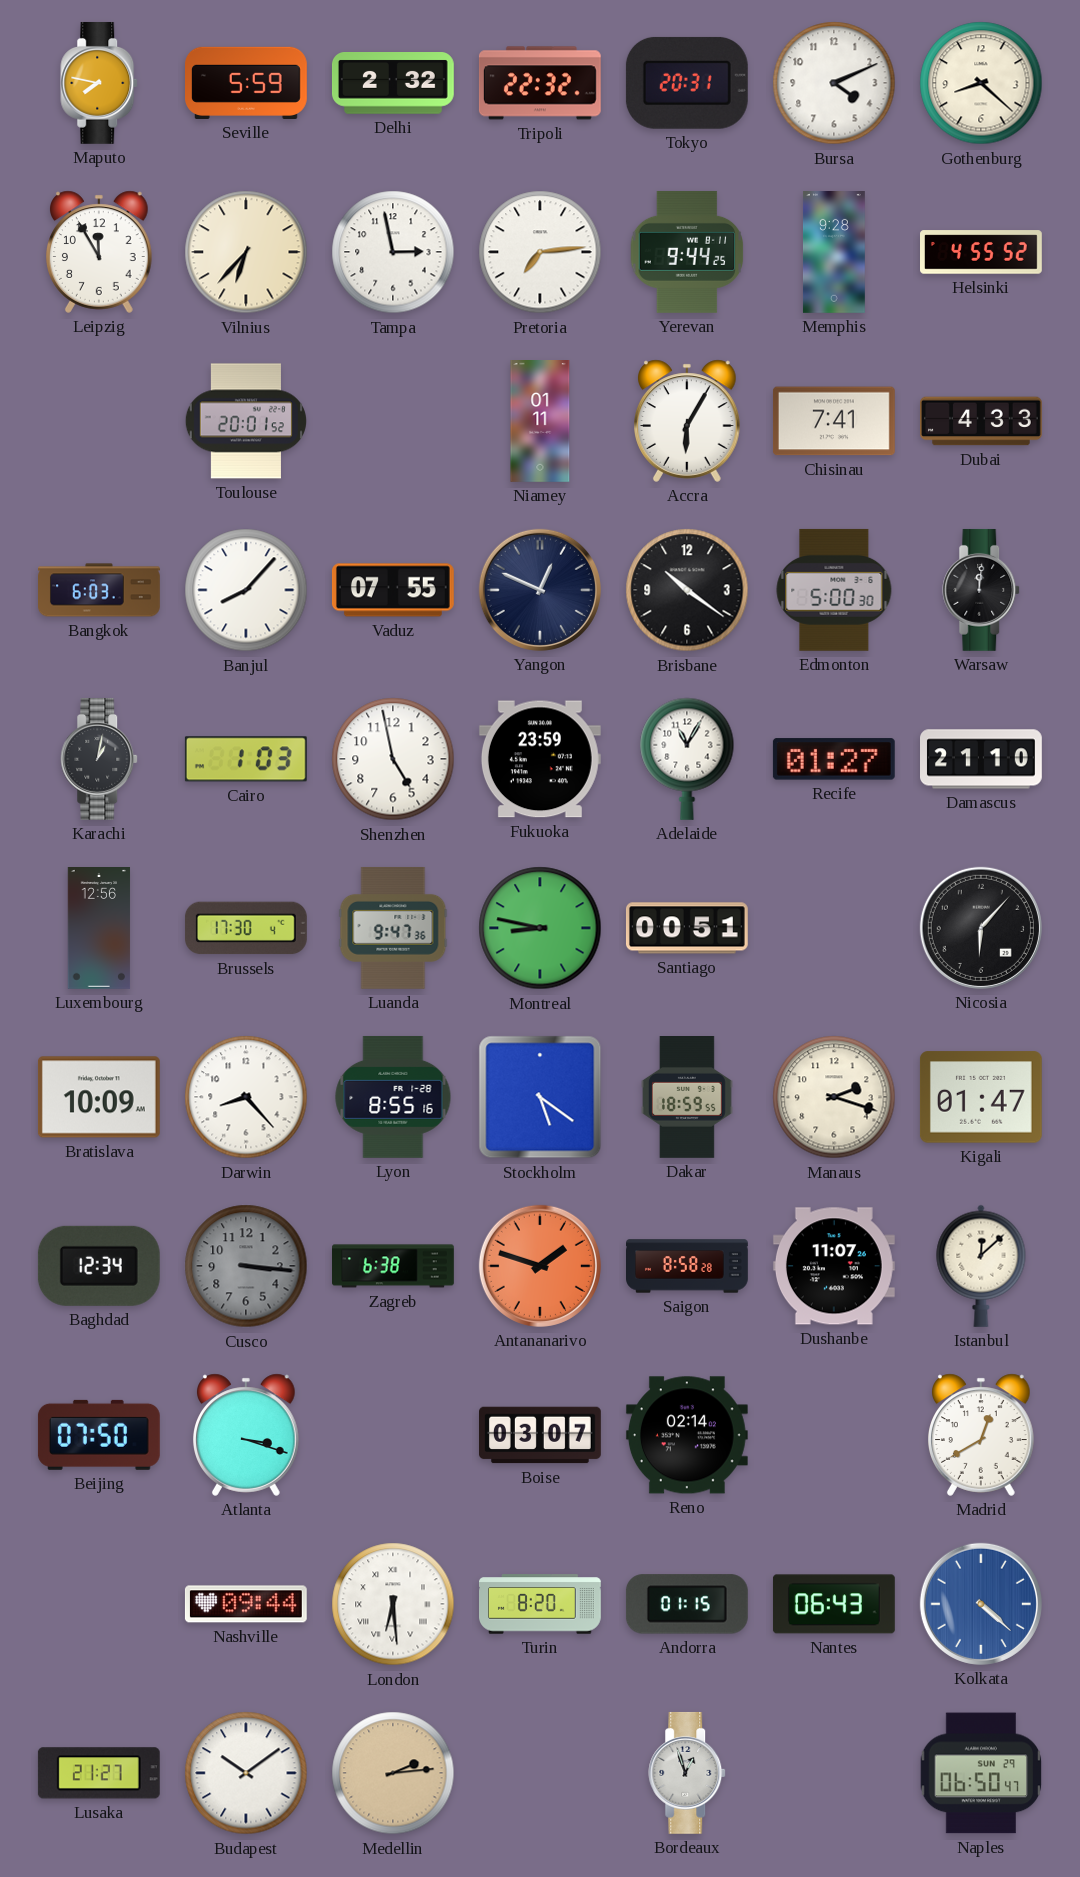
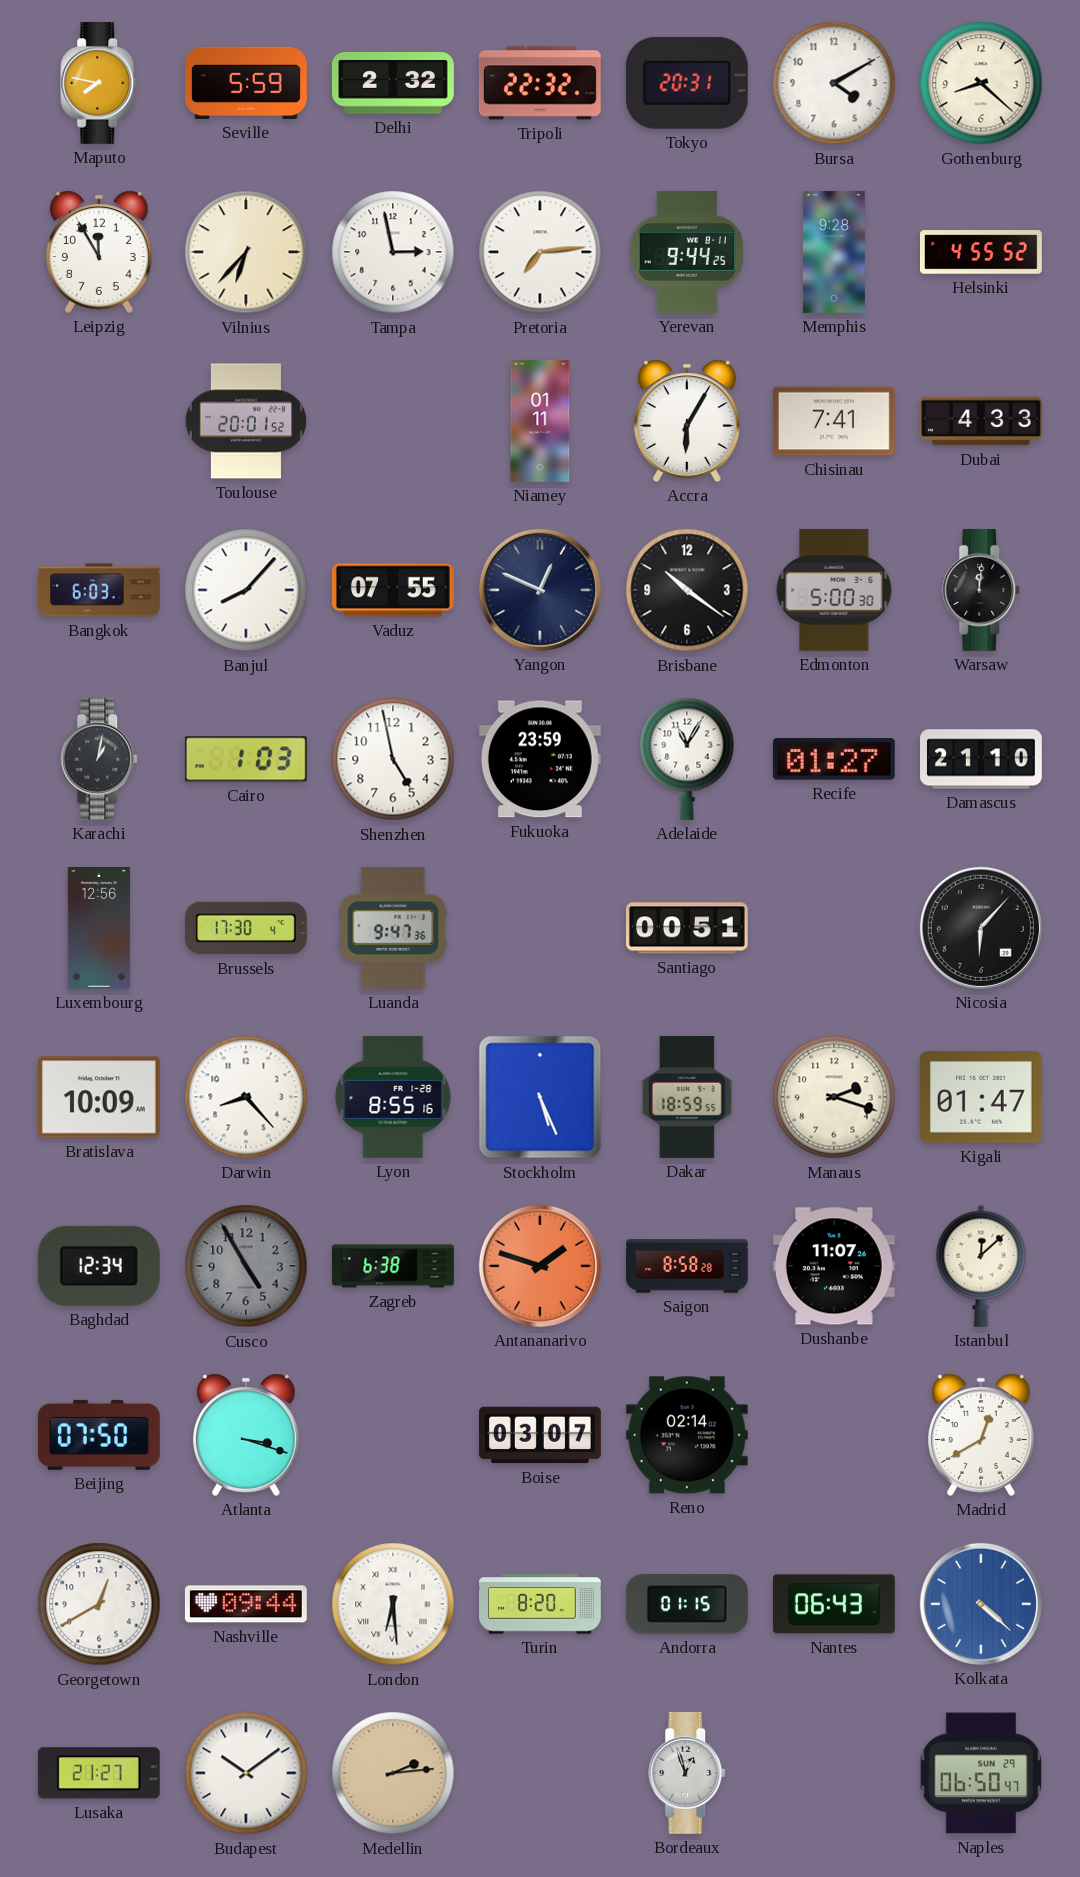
Bursa: 4:11 -> 4:10 (834, 83)
Montreal: 8:47 -> none (540, 928)
Stockholm: 5:21 -> 5:26 (540, 1097)
Cusco: 3:16 -> 4:55 (246, 1266)
Georgetown: none -> 12:40 (99, 1604)
